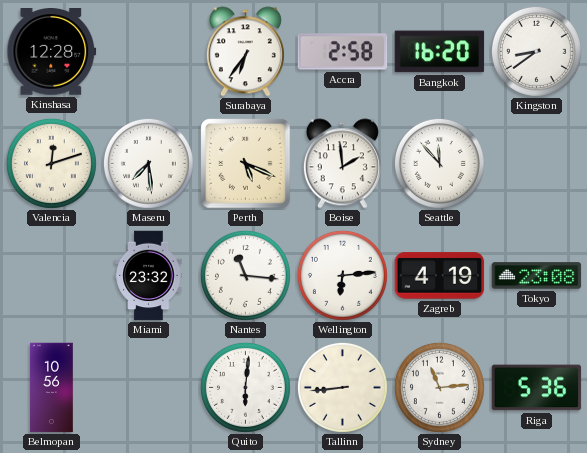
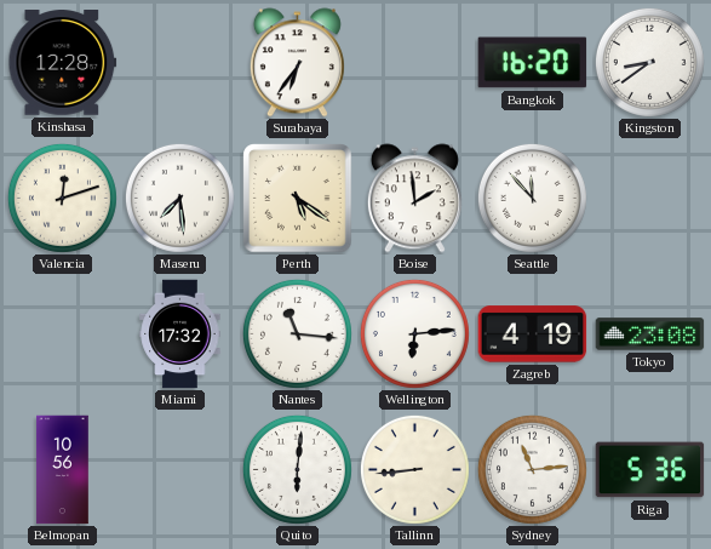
Accra: 2:58 -> none (343, 52)
Perth: 5:19 -> 5:21 (298, 199)
Miami: 23:32 -> 17:32 (180, 334)
